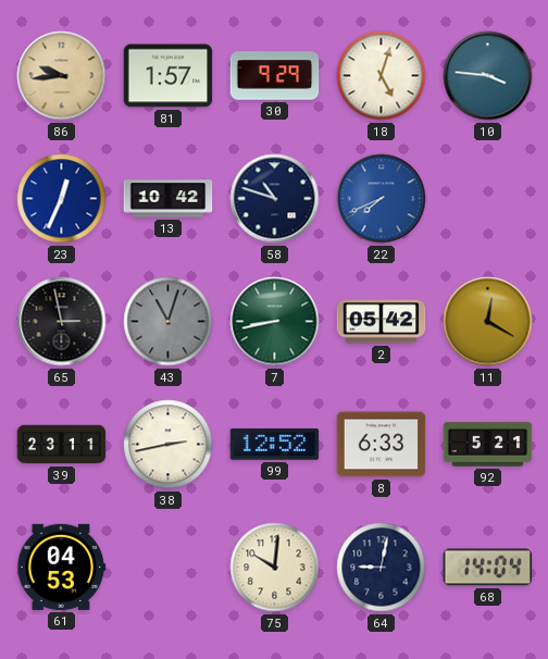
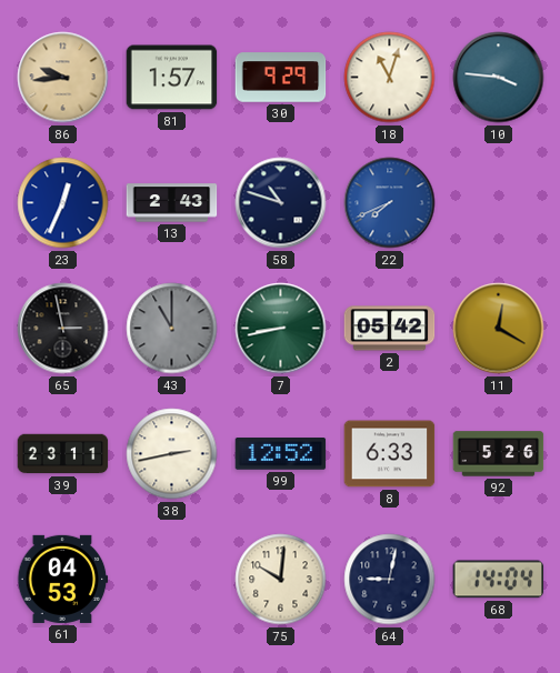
18: 5:03 -> 11:03 (390, 78)
13: 10:42 -> 2:43 (172, 203)
43: 11:03 -> 11:00 (172, 329)
92: 5:21 -> 5:26 (499, 454)
